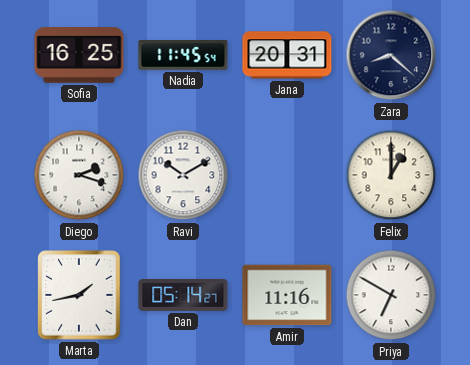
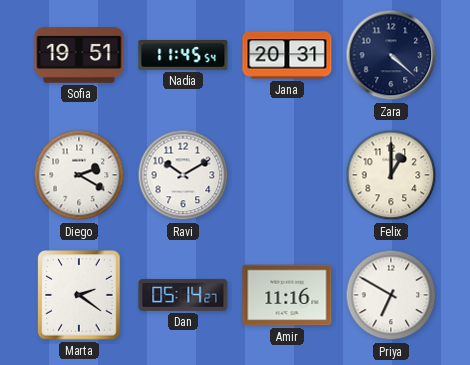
Sofia: 16:25 -> 19:51 (79, 55)
Zara: 8:22 -> 4:22 (391, 55)
Diego: 2:18 -> 2:20 (79, 175)
Marta: 1:43 -> 2:21 (79, 295)
